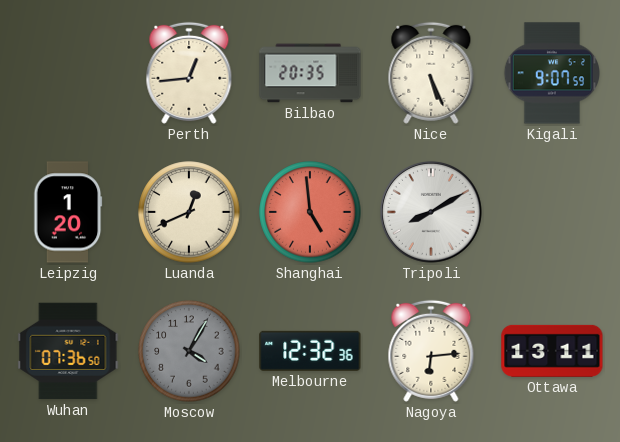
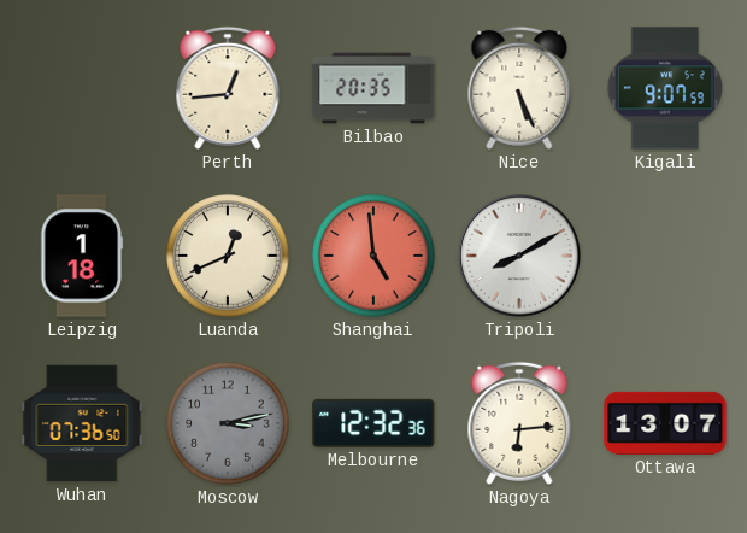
Leipzig: 1:20 -> 1:18 (82, 256)
Moscow: 4:05 -> 3:13 (228, 423)
Ottawa: 13:11 -> 13:07 (665, 423)
